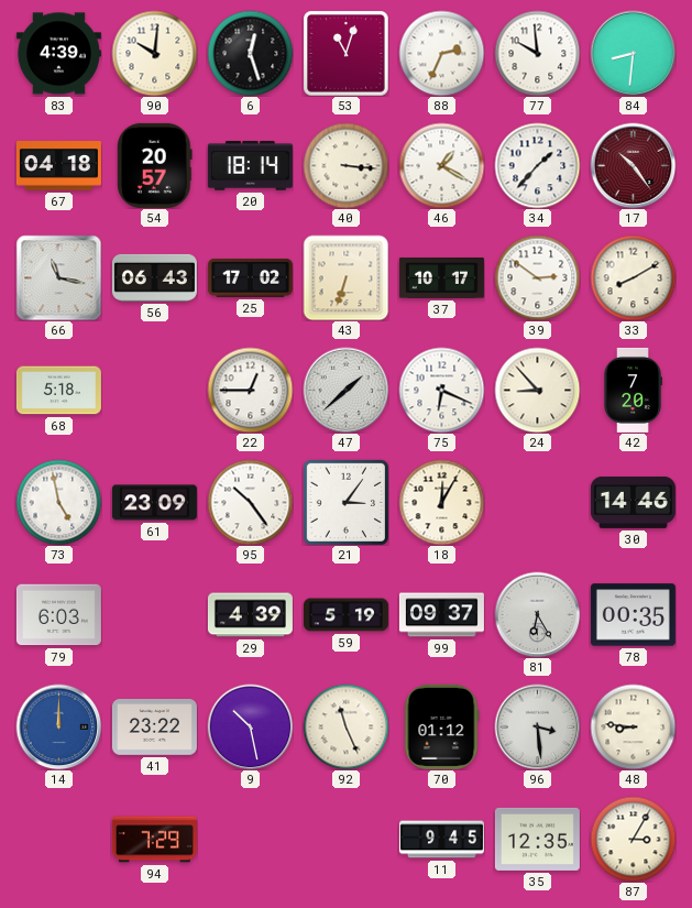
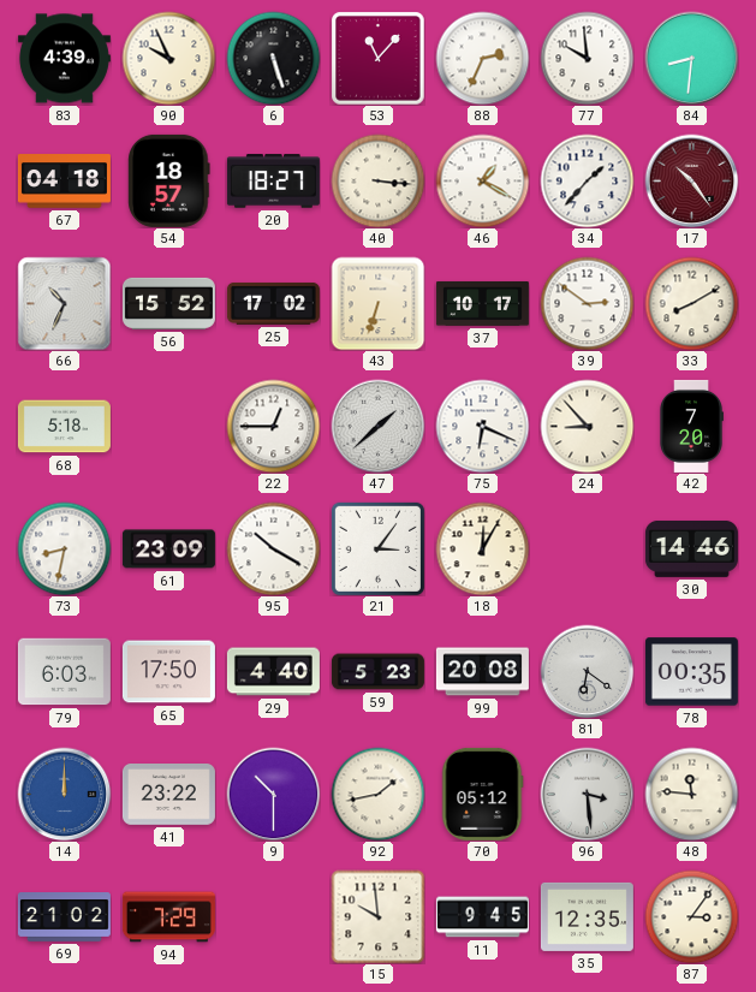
90: 10:01 -> 9:56 (168, 58)
6: 12:27 -> 5:27 (273, 58)
53: 11:03 -> 11:07 (377, 58)
54: 20:57 -> 18:57 (169, 180)
20: 18:14 -> 18:27 (273, 182)
66: 11:17 -> 10:34 (64, 303)
56: 06:43 -> 15:52 (168, 303)
73: 4:58 -> 8:32 (64, 548)
95: 10:24 -> 10:20 (273, 548)
65: none -> 17:50 (168, 672)
29: 4:39 -> 4:40 (273, 672)
59: 5:19 -> 5:23 (377, 672)
99: 09:37 -> 20:08 (482, 672)
81: 6:25 -> 6:21 (587, 671)
9: 10:28 -> 10:30 (273, 794)
92: 11:26 -> 1:43 (377, 794)
70: 01:12 -> 05:12 (482, 794)
48: 8:46 -> 11:46 (691, 794)
69: none -> 21:02 (64, 917)
15: none -> 9:59 (377, 916)
87: 3:05 -> 3:06 (691, 916)
